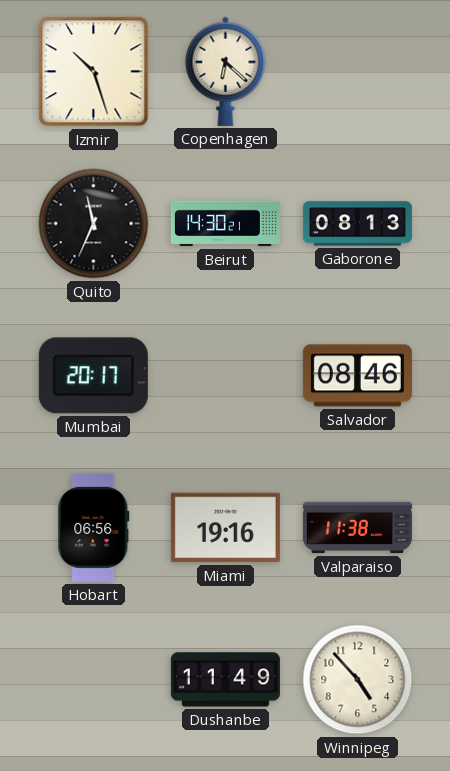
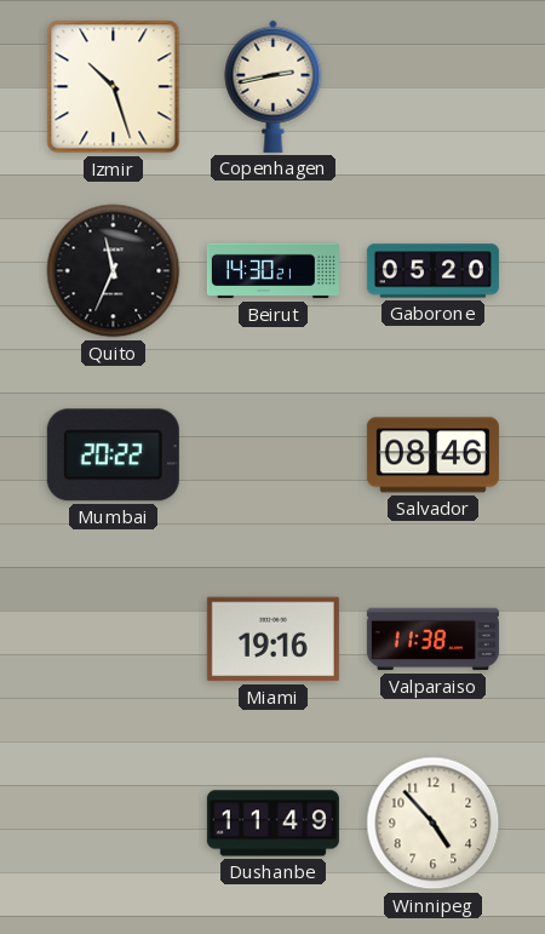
Copenhagen: 6:22 -> 2:43 (274, 86)
Gaborone: 08:13 -> 05:20 (432, 271)
Mumbai: 20:17 -> 20:22 (113, 455)
Hobart: 06:56 -> none (94, 527)
